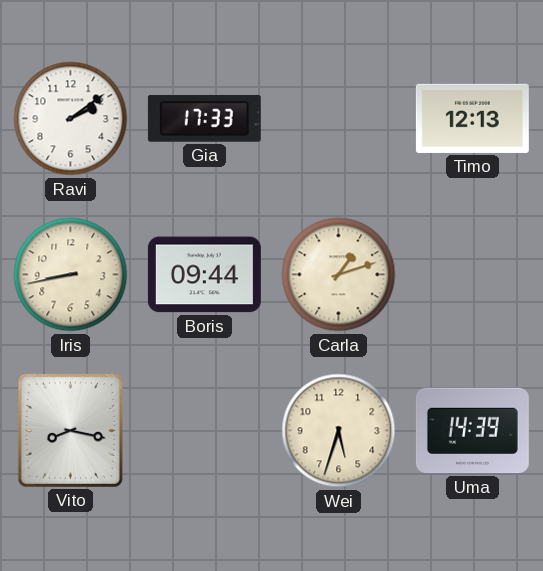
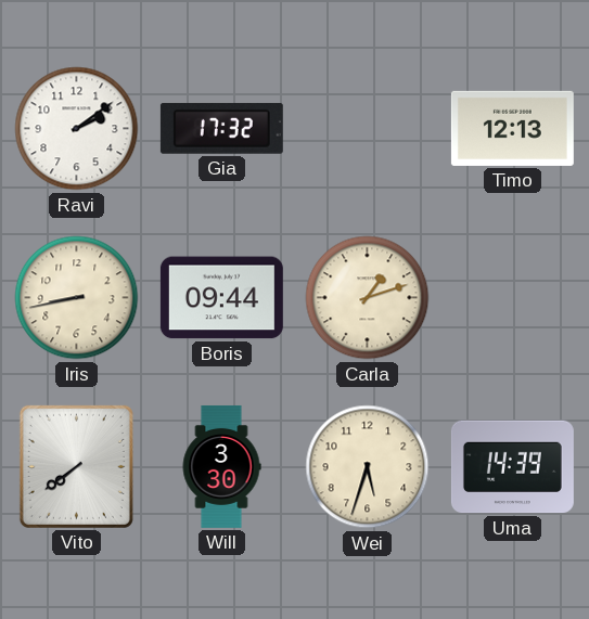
Gia: 17:33 -> 17:32 (221, 128)
Vito: 8:17 -> 7:39 (76, 466)
Will: none -> 3:30 (221, 466)
